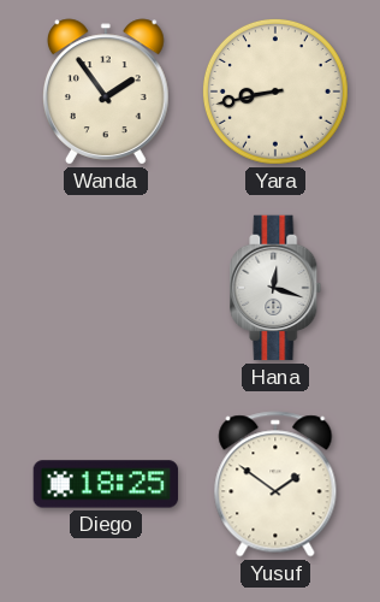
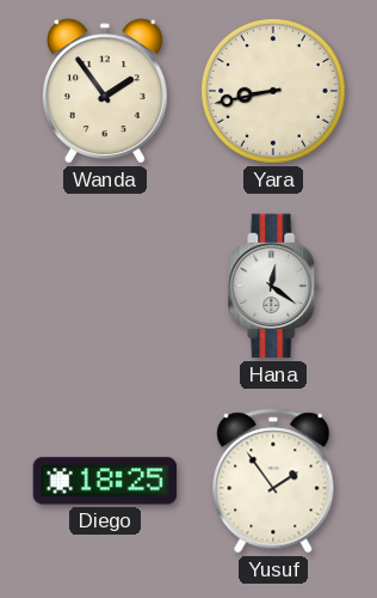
Hana: 12:18 -> 12:21 (273, 286)
Yusuf: 1:51 -> 1:54 (273, 481)
